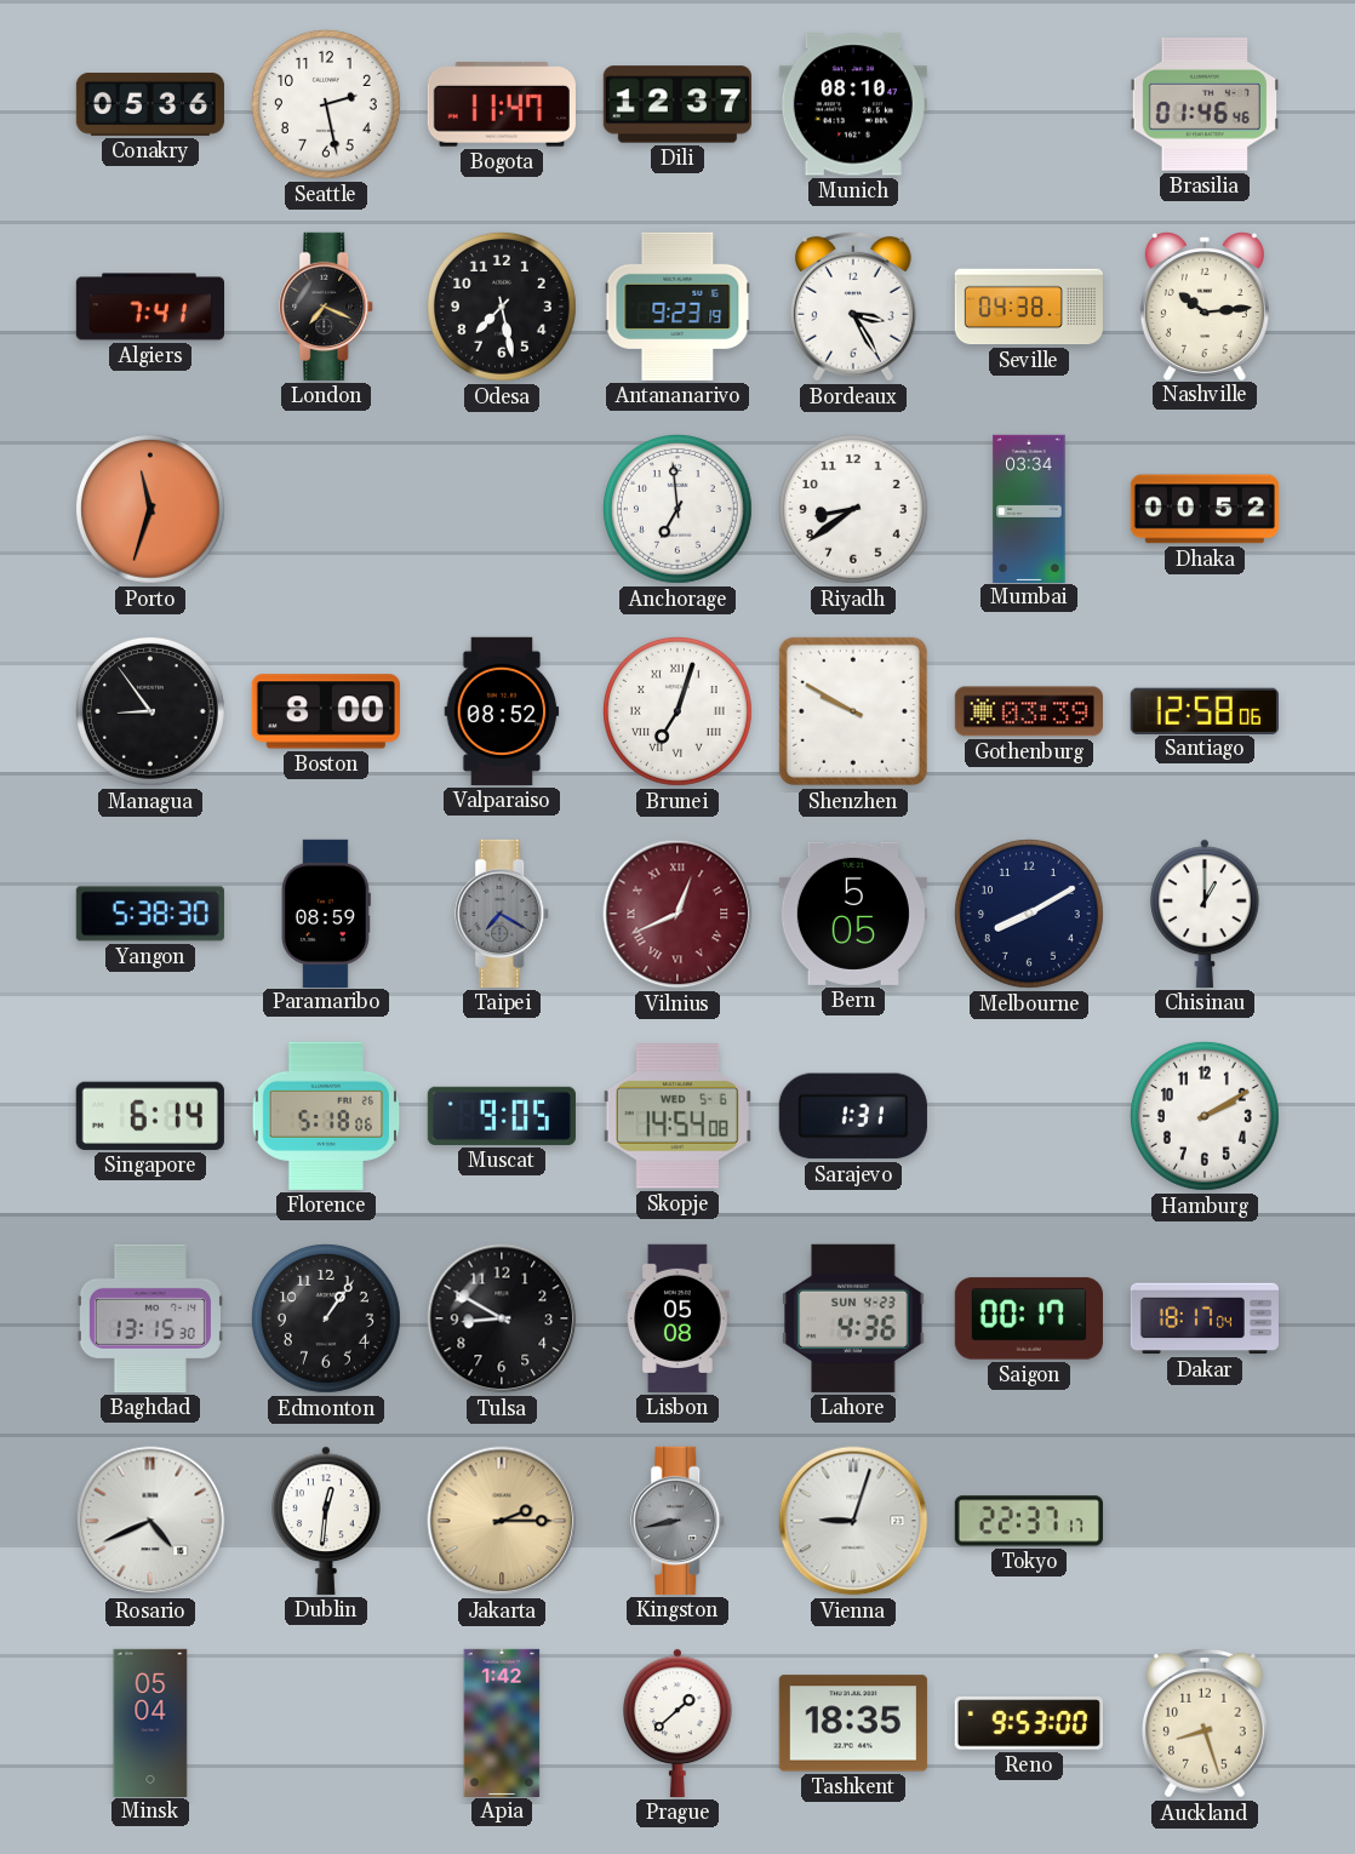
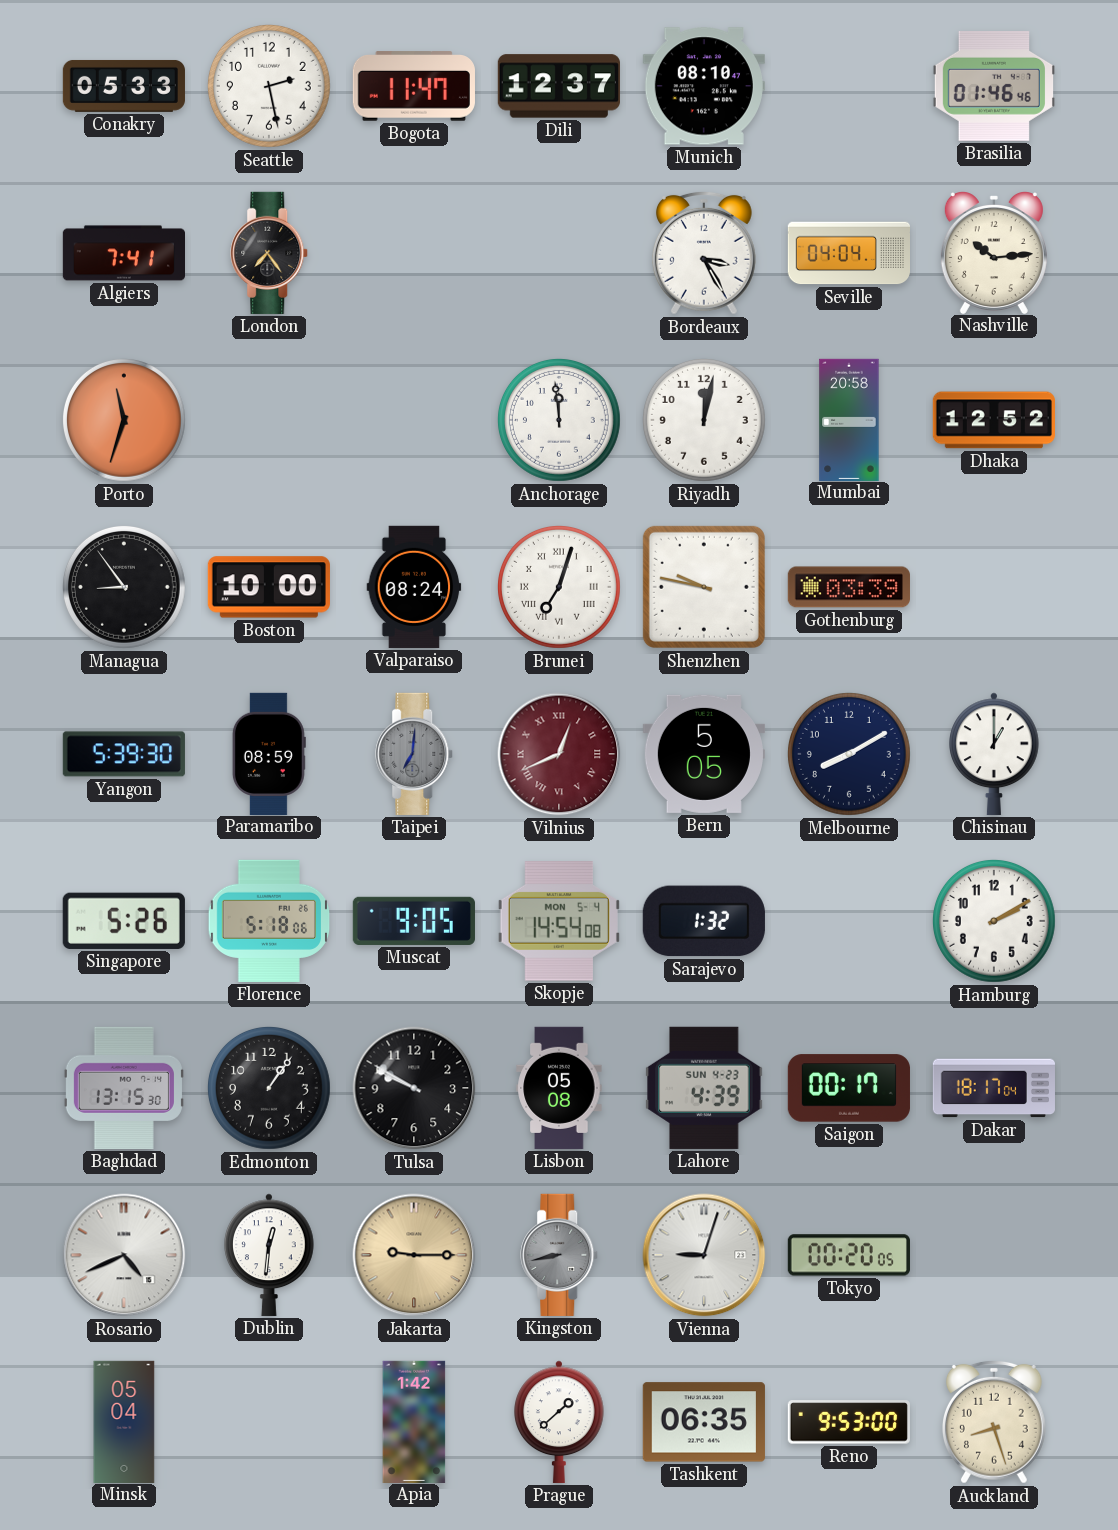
Conakry: 05:36 -> 05:33 (123, 86)
London: 7:19 -> 7:24 (270, 253)
Odesa: 7:28 -> none (502, 307)
Antananarivo: 9:23 -> none (677, 307)
Seville: 04:38 -> 04:04 (848, 253)
Anchorage: 6:59 -> 11:59 (559, 420)
Riyadh: 8:39 -> 12:02 (704, 420)
Mumbai: 03:34 -> 20:58 (849, 419)
Dhaka: 00:52 -> 12:52 (994, 420)
Boston: 8:00 -> 10:00 (269, 587)
Valparaiso: 08:52 -> 08:24 (414, 587)
Shenzhen: 9:50 -> 9:47 (704, 587)
Santiago: 12:58 -> none (1205, 710)
Yangon: 5:38 -> 5:39 (124, 754)
Taipei: 7:20 -> 7:01 (415, 754)
Singapore: 6:14 -> 5:26 (124, 921)
Skopje date: WED 5-6 -> MON 5-4 (559, 921)
Sarajevo: 1:31 -> 1:32 (704, 921)
Tulsa: 8:50 -> 9:50 (414, 1088)
Lahore: 4:36 -> 4:39 (704, 1088)
Jakarta: 2:15 -> 9:15 (414, 1255)
Tokyo: 22:37 -> 00:20 (849, 1255)
Tashkent: 18:35 -> 06:35 (704, 1422)
